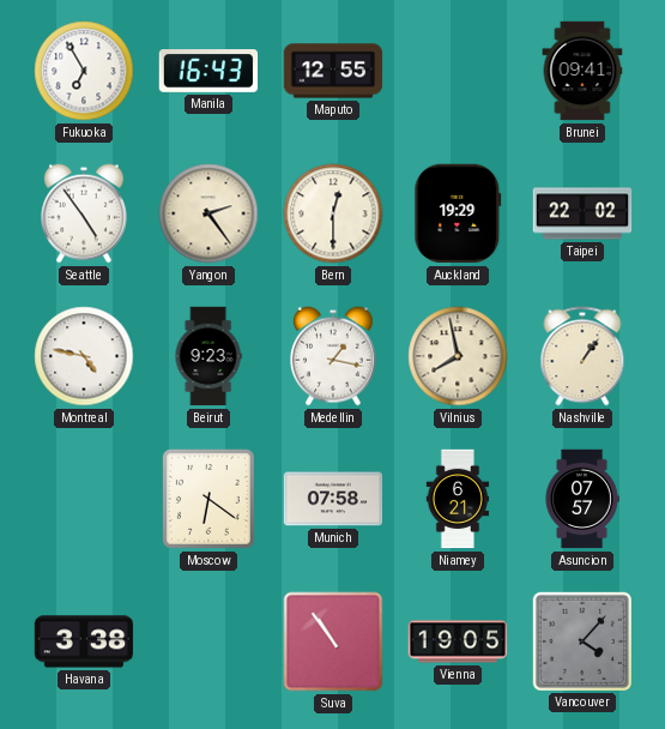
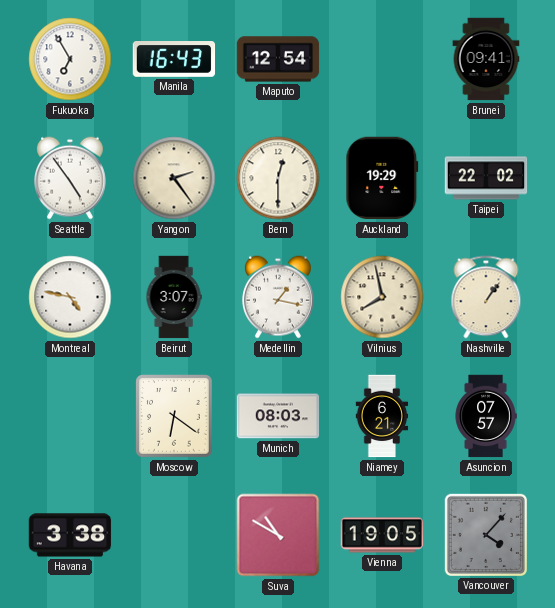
Maputo: 12:55 -> 12:54 (278, 59)
Beirut: 9:23 -> 3:07 (174, 297)
Munich: 07:58 -> 08:03 (278, 416)
Suva: 10:54 -> 10:50 (278, 535)
